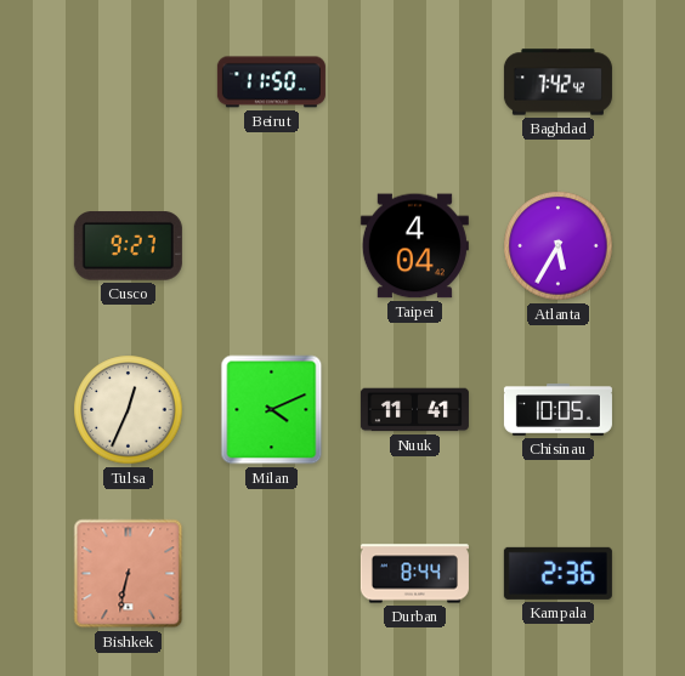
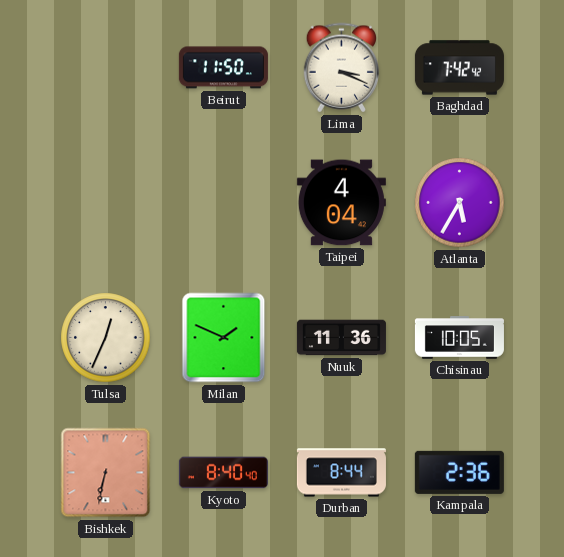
Lima: none -> 3:19 (342, 68)
Cusco: 9:27 -> none (128, 246)
Milan: 4:11 -> 1:49 (224, 338)
Nuuk: 11:41 -> 11:36 (341, 338)
Kyoto: none -> 8:40 (223, 473)
